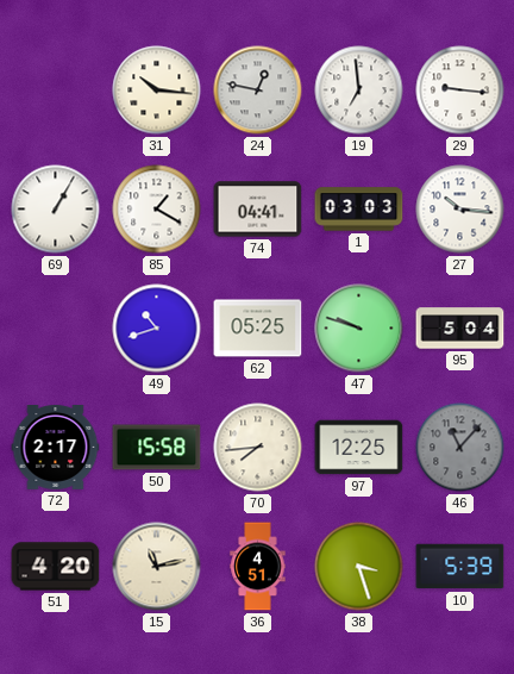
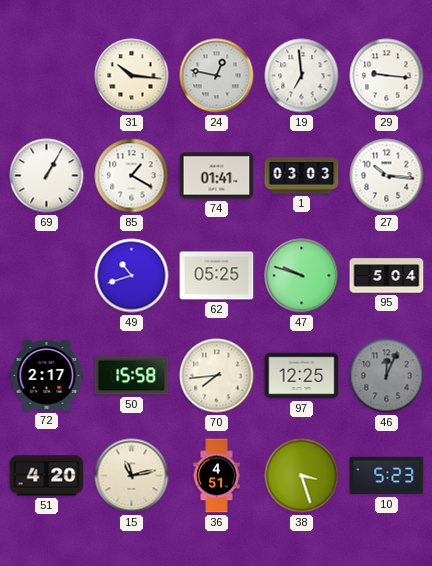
74: 04:41 -> 01:41 (217, 176)
46: 11:07 -> 12:04 (387, 376)
10: 5:39 -> 5:23 (387, 476)
